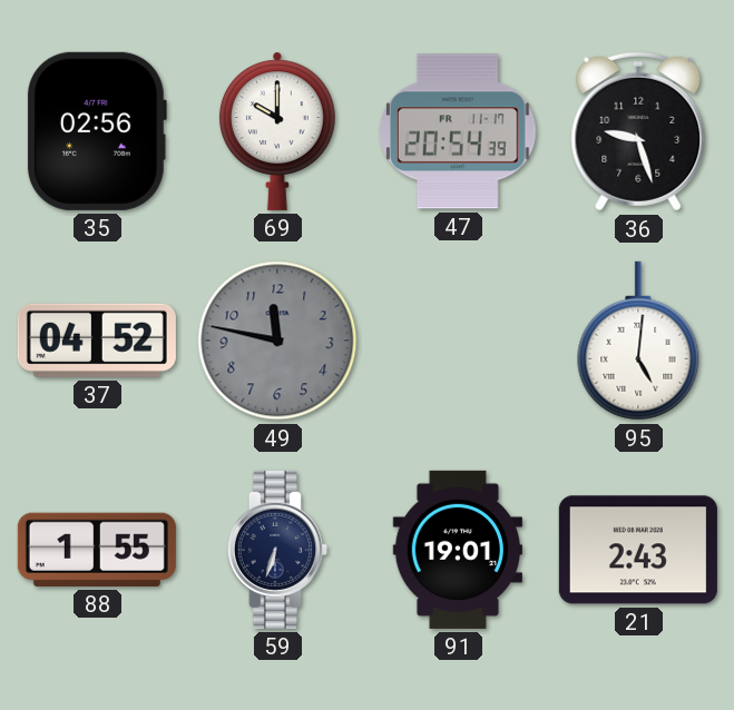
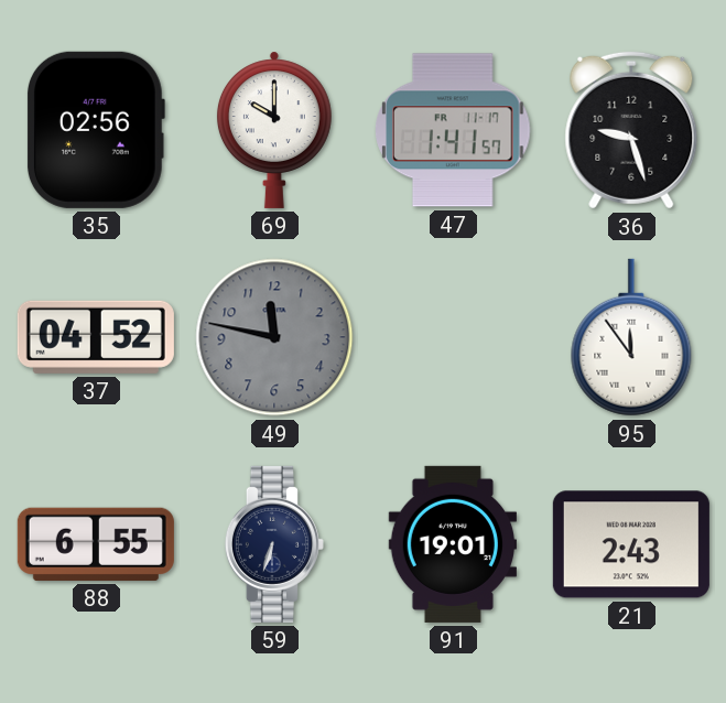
47: 20:54 -> 1:41 (453, 130)
95: 5:01 -> 11:54 (631, 337)
88: 1:55 -> 6:55 (96, 544)
